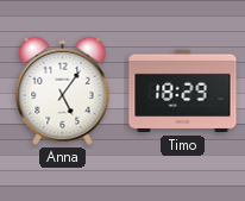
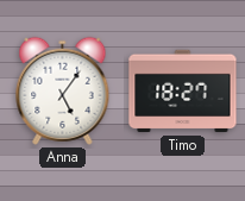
Timo: 18:29 -> 18:27 (183, 92)
